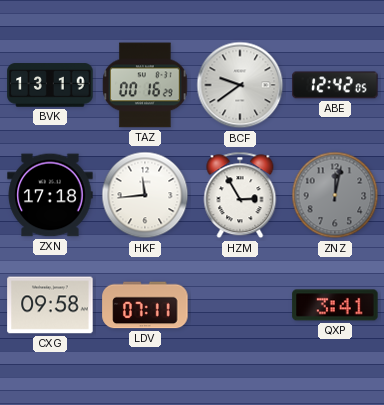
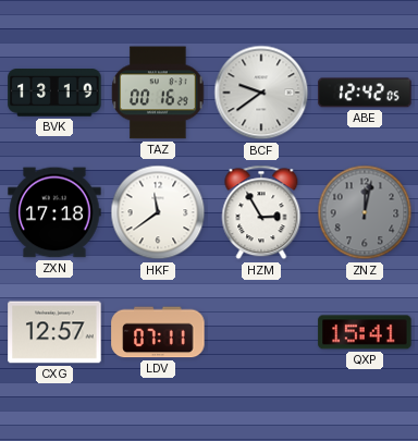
HKF: 11:44 -> 11:39 (158, 212)
CXG: 09:58 -> 12:57 (54, 332)
QXP: 3:41 -> 15:41 (365, 332)
